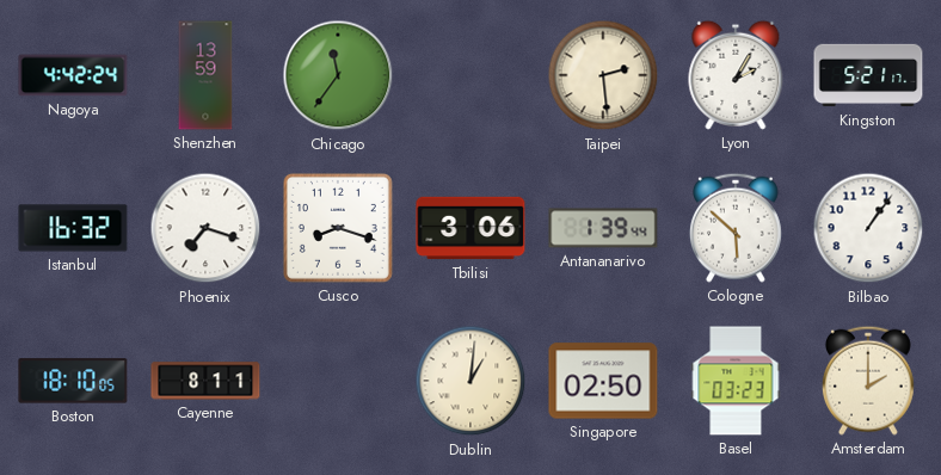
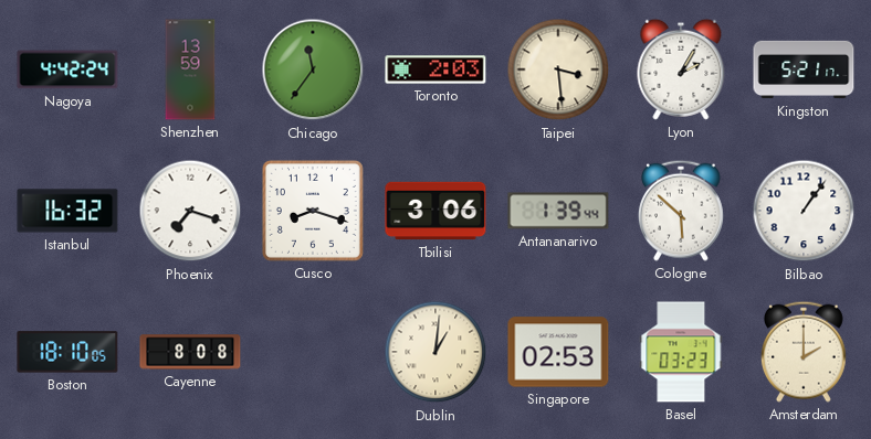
Toronto: none -> 2:03 (435, 69)
Taipei: 2:29 -> 3:29 (558, 69)
Cayenne: 8:11 -> 8:08 (190, 352)
Singapore: 02:50 -> 02:53 (558, 352)
